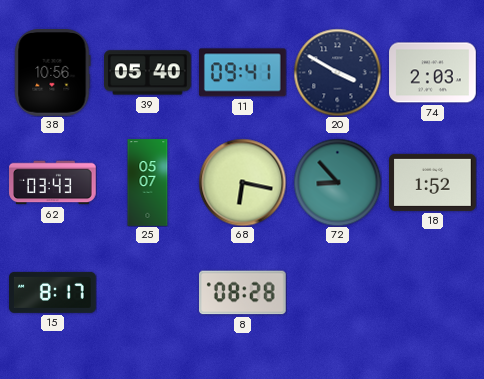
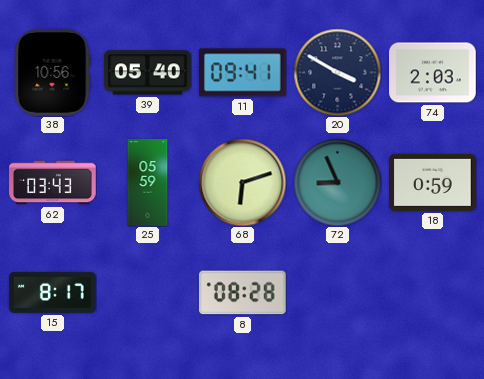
25: 05:07 -> 05:59 (148, 183)
68: 6:17 -> 6:12 (242, 182)
72: 8:53 -> 8:56 (337, 182)
18: 1:52 -> 0:59 (433, 182)
